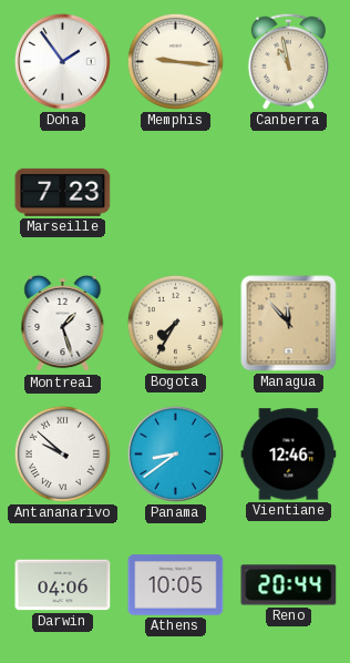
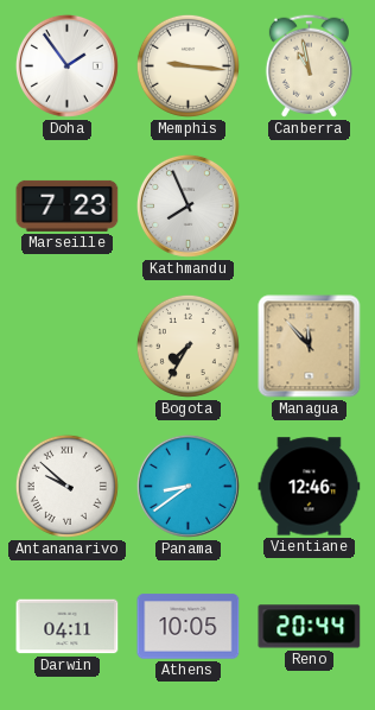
Kathmandu: none -> 7:56 (188, 205)
Montreal: 1:27 -> none (63, 324)
Darwin: 04:06 -> 04:11 (68, 627)
